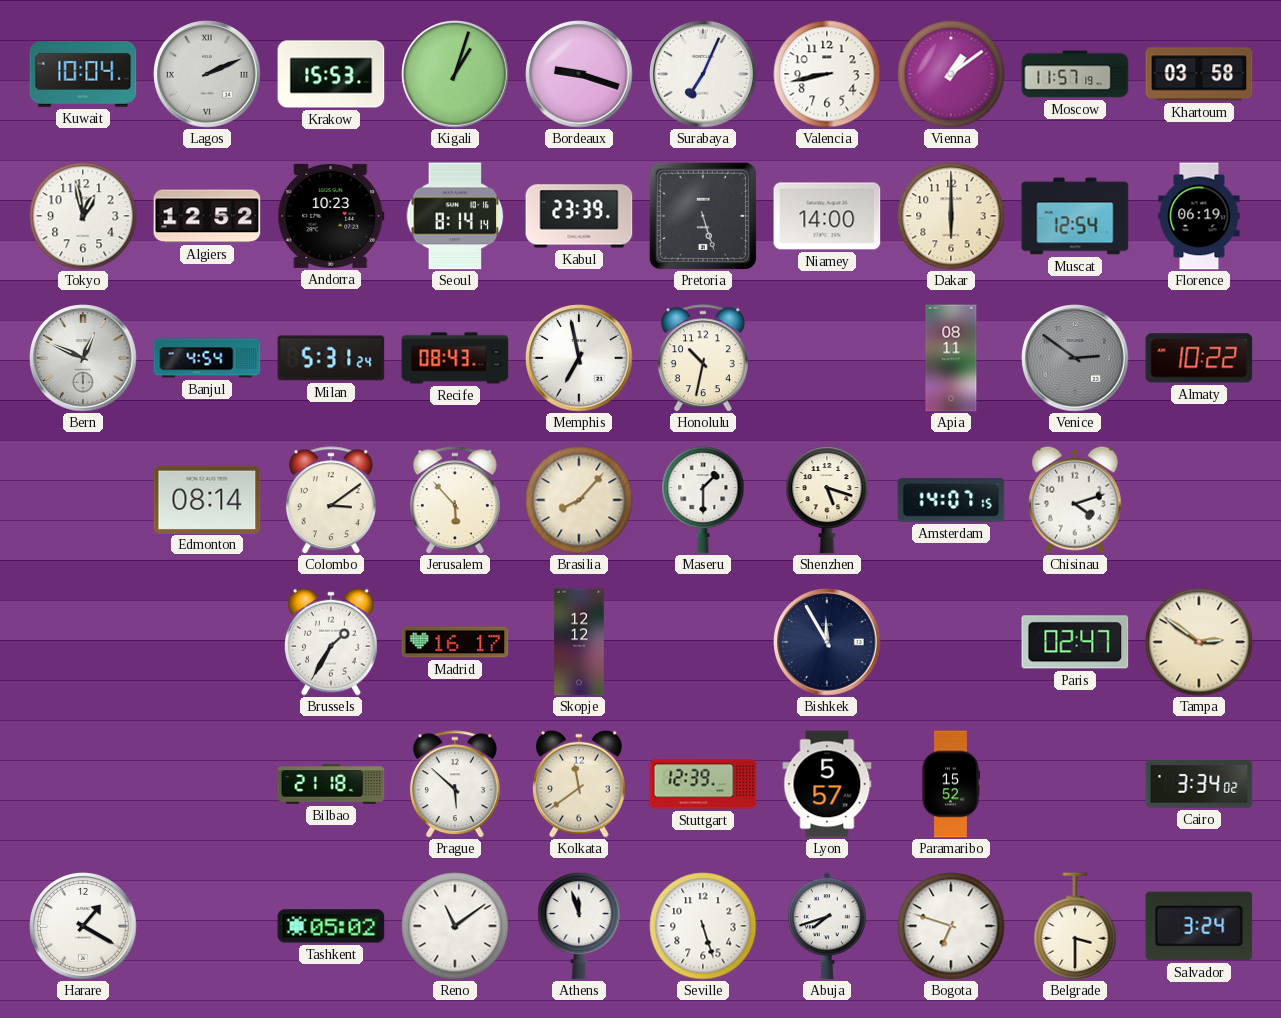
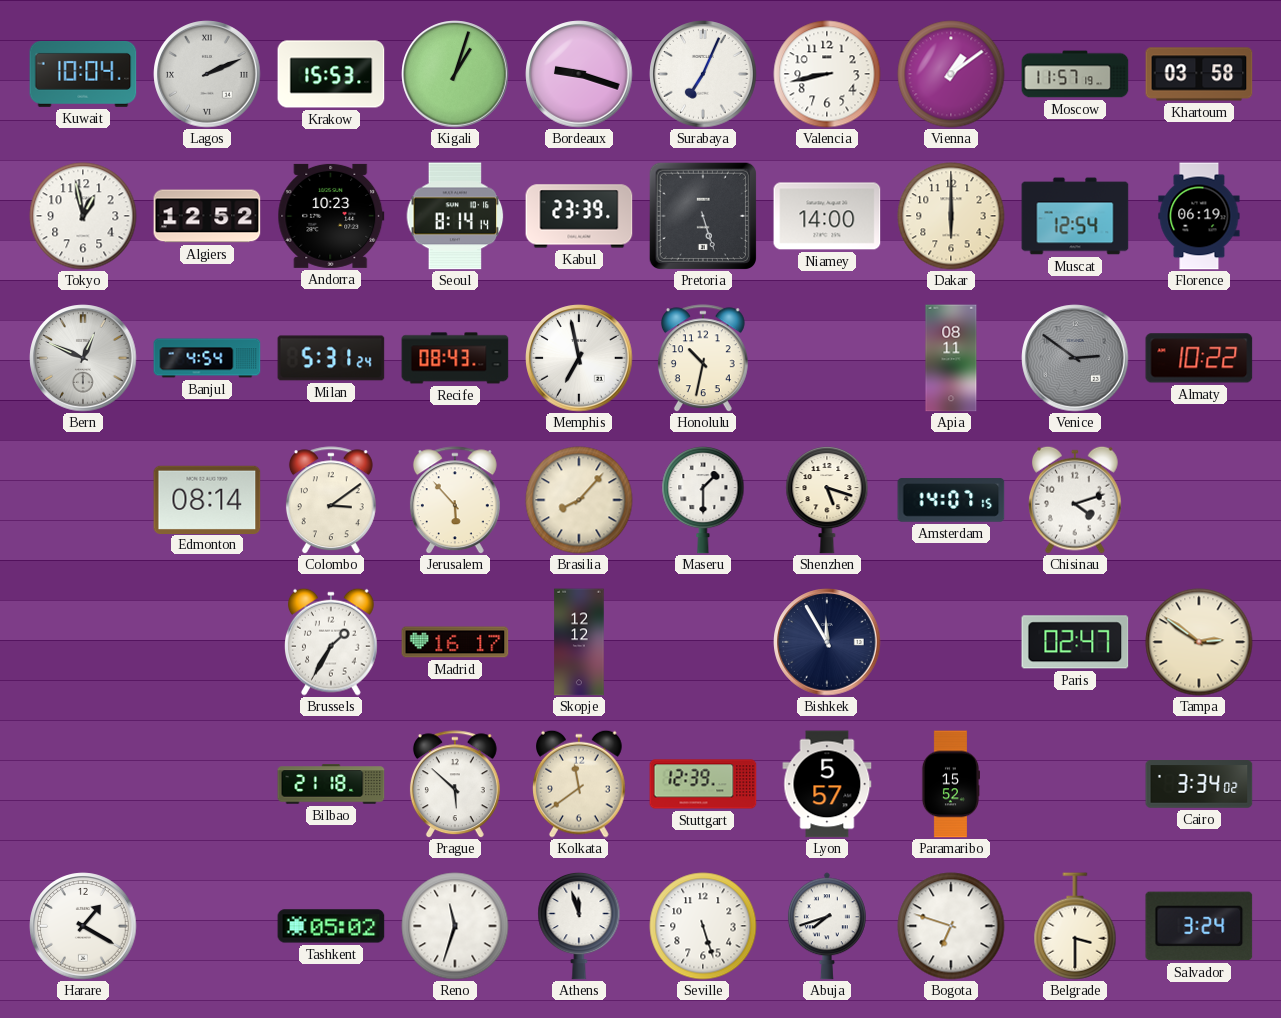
Reno: 11:09 -> 11:33 (455, 926)
